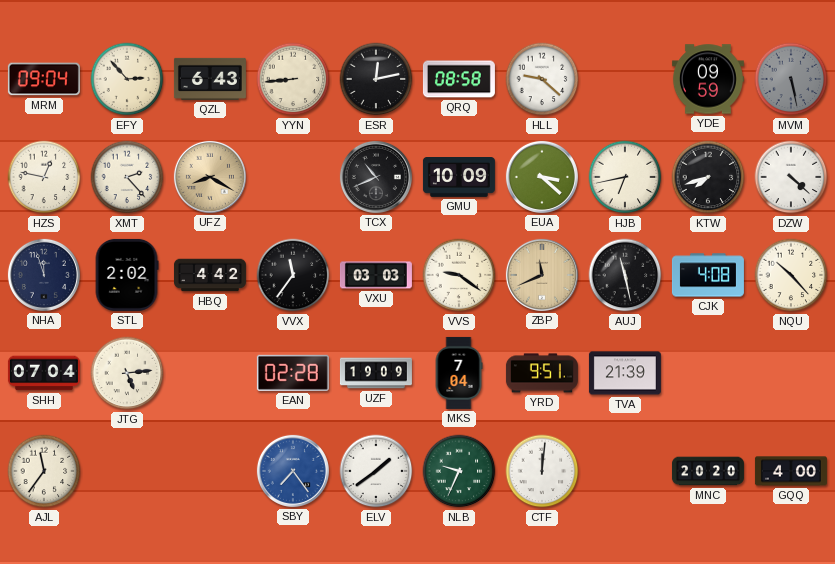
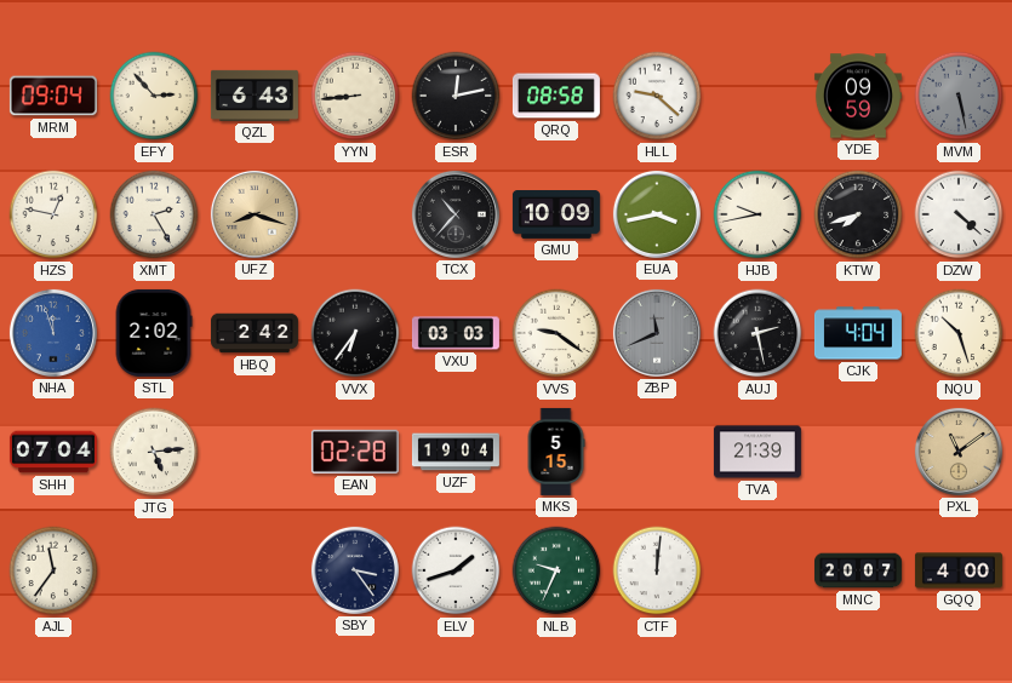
XMT: 2:23 -> 2:25 (154, 214)
UFZ: 8:20 -> 8:18 (255, 214)
TCX: 10:41 -> 10:37 (456, 214)
EUA: 3:22 -> 3:43 (657, 214)
HJB: 6:43 -> 9:43 (757, 214)
NHA dial: navy -> blue (53, 333)
HBQ: 4:42 -> 2:42 (255, 333)
VVX: 11:36 -> 6:36 (355, 333)
ZBP dial: champagne -> grey (657, 333)
AUJ: 11:28 -> 2:28 (757, 333)
CJK: 4:08 -> 4:04 (858, 333)
NQU: 10:23 -> 10:27 (959, 333)
UZF: 19:09 -> 19:04 (456, 452)
MKS: 7:04 -> 5:15 (556, 452)
YRD: 9:51 -> none (542, 373)
PXL: none -> 11:09 (959, 452)
SBY: 7:24 -> 3:24 (355, 570)
SBY dial: blue -> navy (355, 570)
ELV: 1:39 -> 1:42 (456, 570)
MNC: 20:20 -> 20:07 (858, 570)
